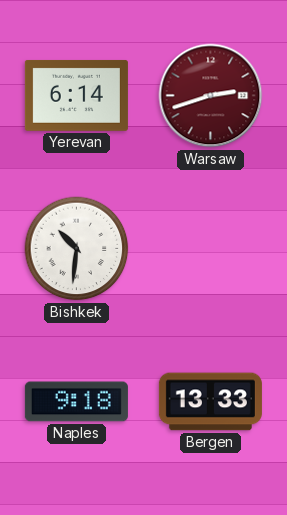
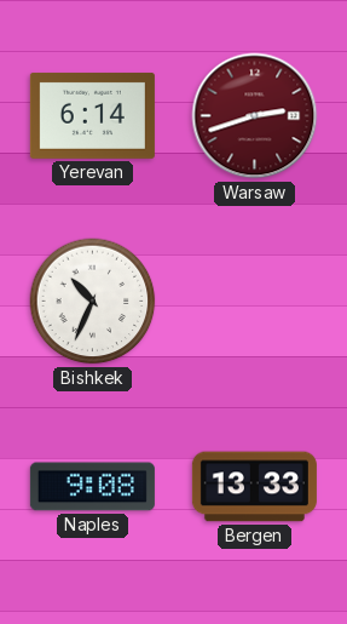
Bishkek: 10:31 -> 10:34 (93, 302)
Naples: 9:18 -> 9:08 (92, 487)
